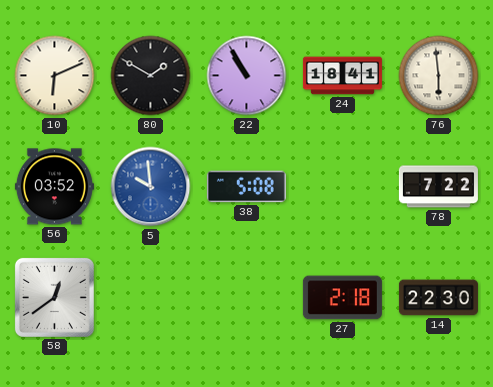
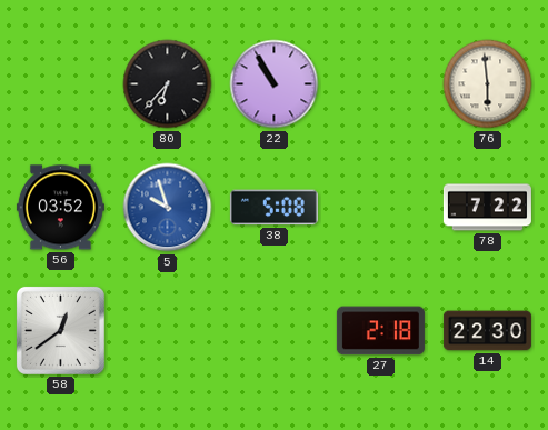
10: 6:11 -> none (55, 76)
80: 1:50 -> 6:37 (168, 84)
24: 18:41 -> none (342, 76)
5: 9:59 -> 9:57 (168, 208)
